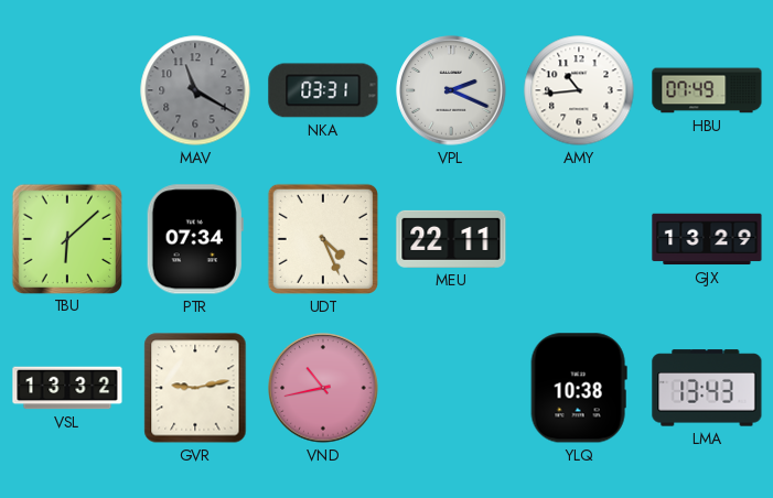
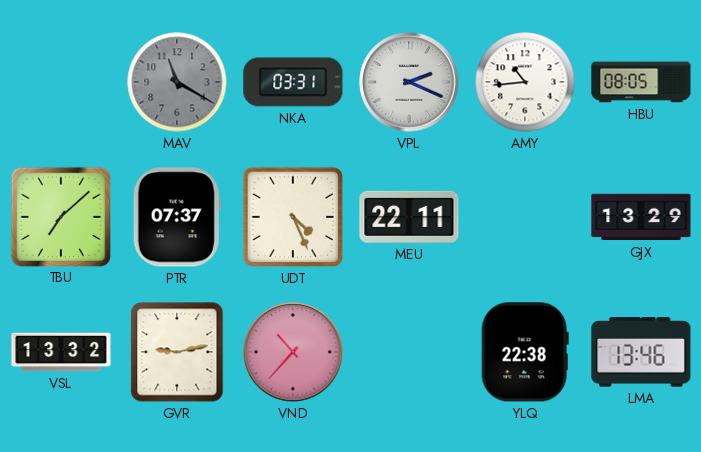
HBU: 07:49 -> 08:05 (641, 82)
TBU: 6:08 -> 7:08 (60, 216)
PTR: 07:34 -> 07:37 (177, 217)
VND: 10:43 -> 10:37 (293, 352)
YLQ: 10:38 -> 22:38 (525, 352)
LMA: 13:43 -> 13:46 (641, 352)
